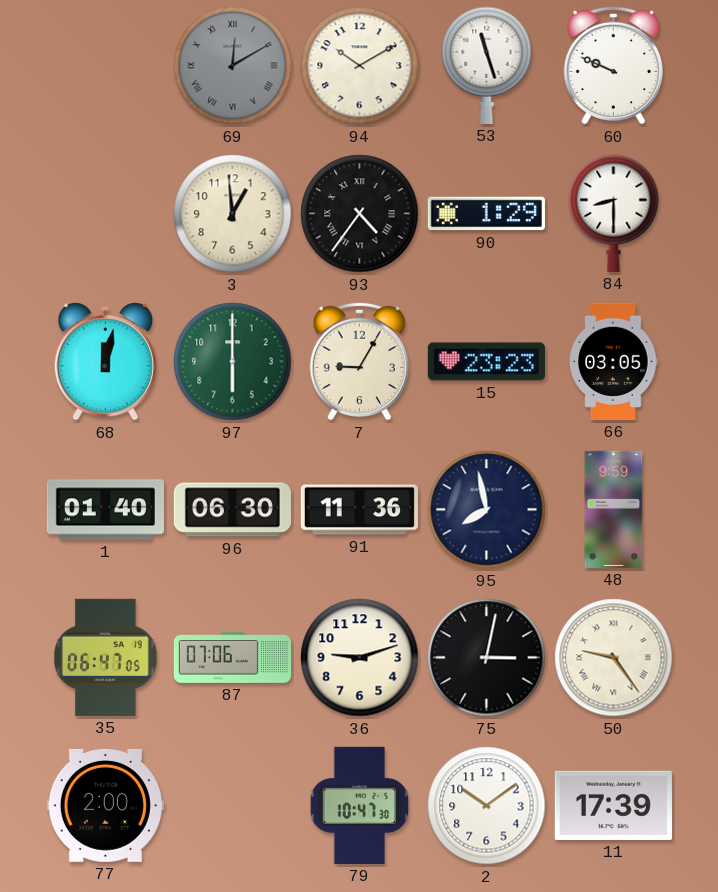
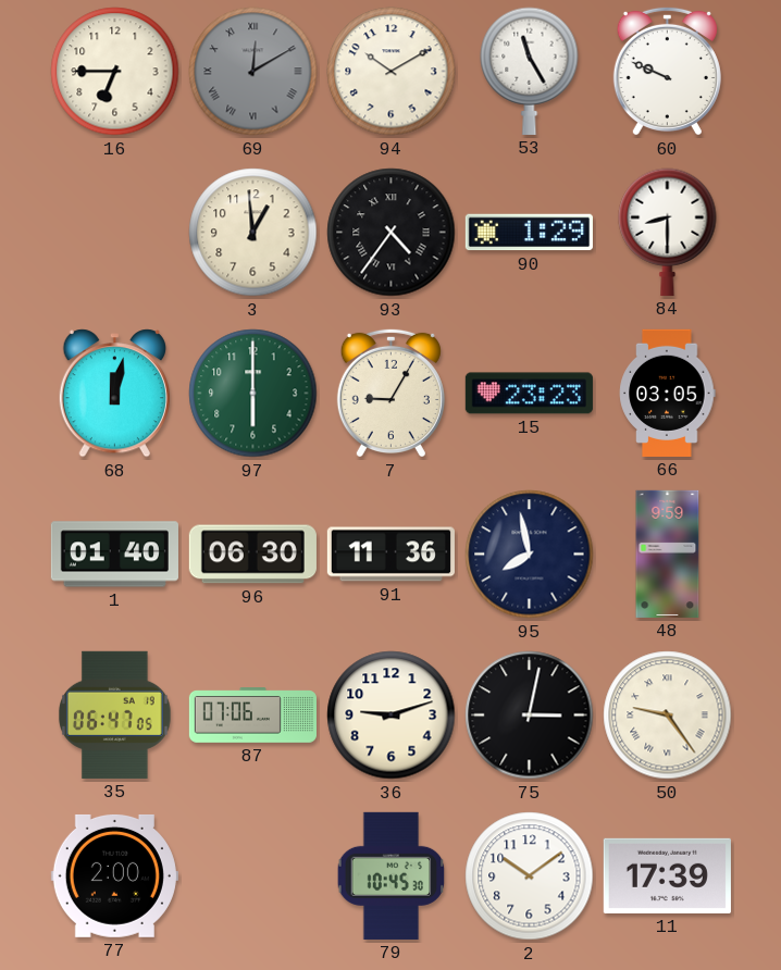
16: none -> 6:45 (115, 72)
53: 11:27 -> 11:25 (530, 71)
79: 10:47 -> 10:45 (392, 875)
